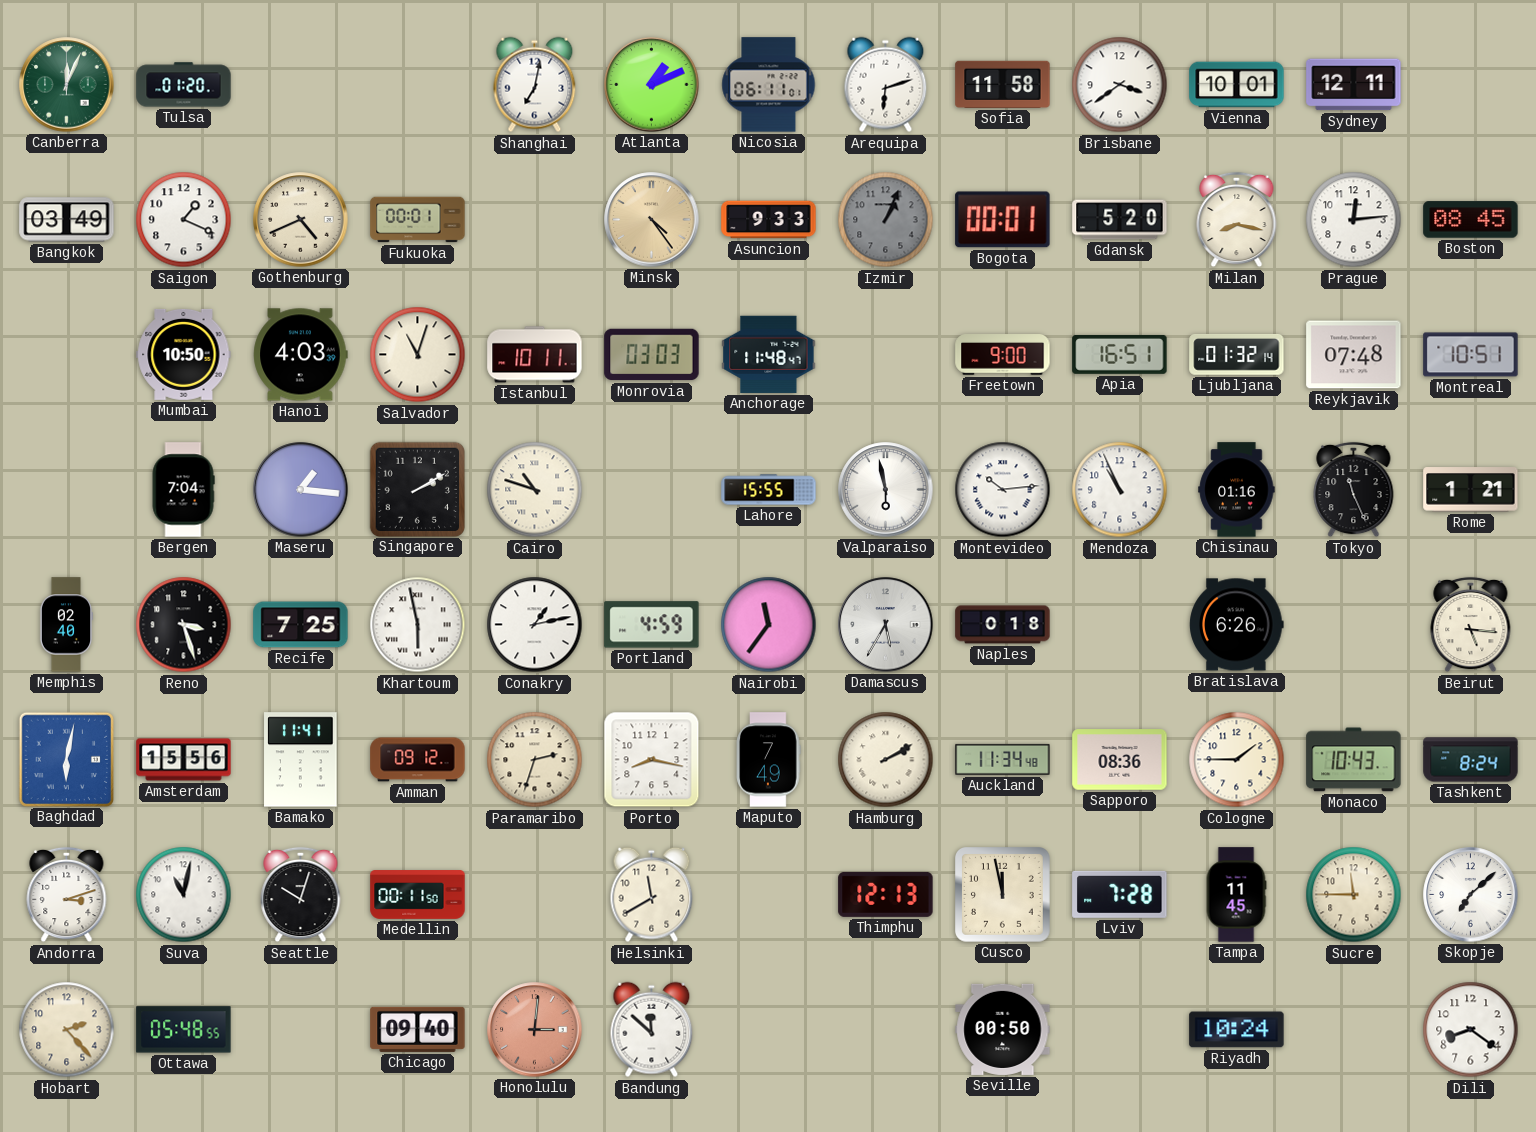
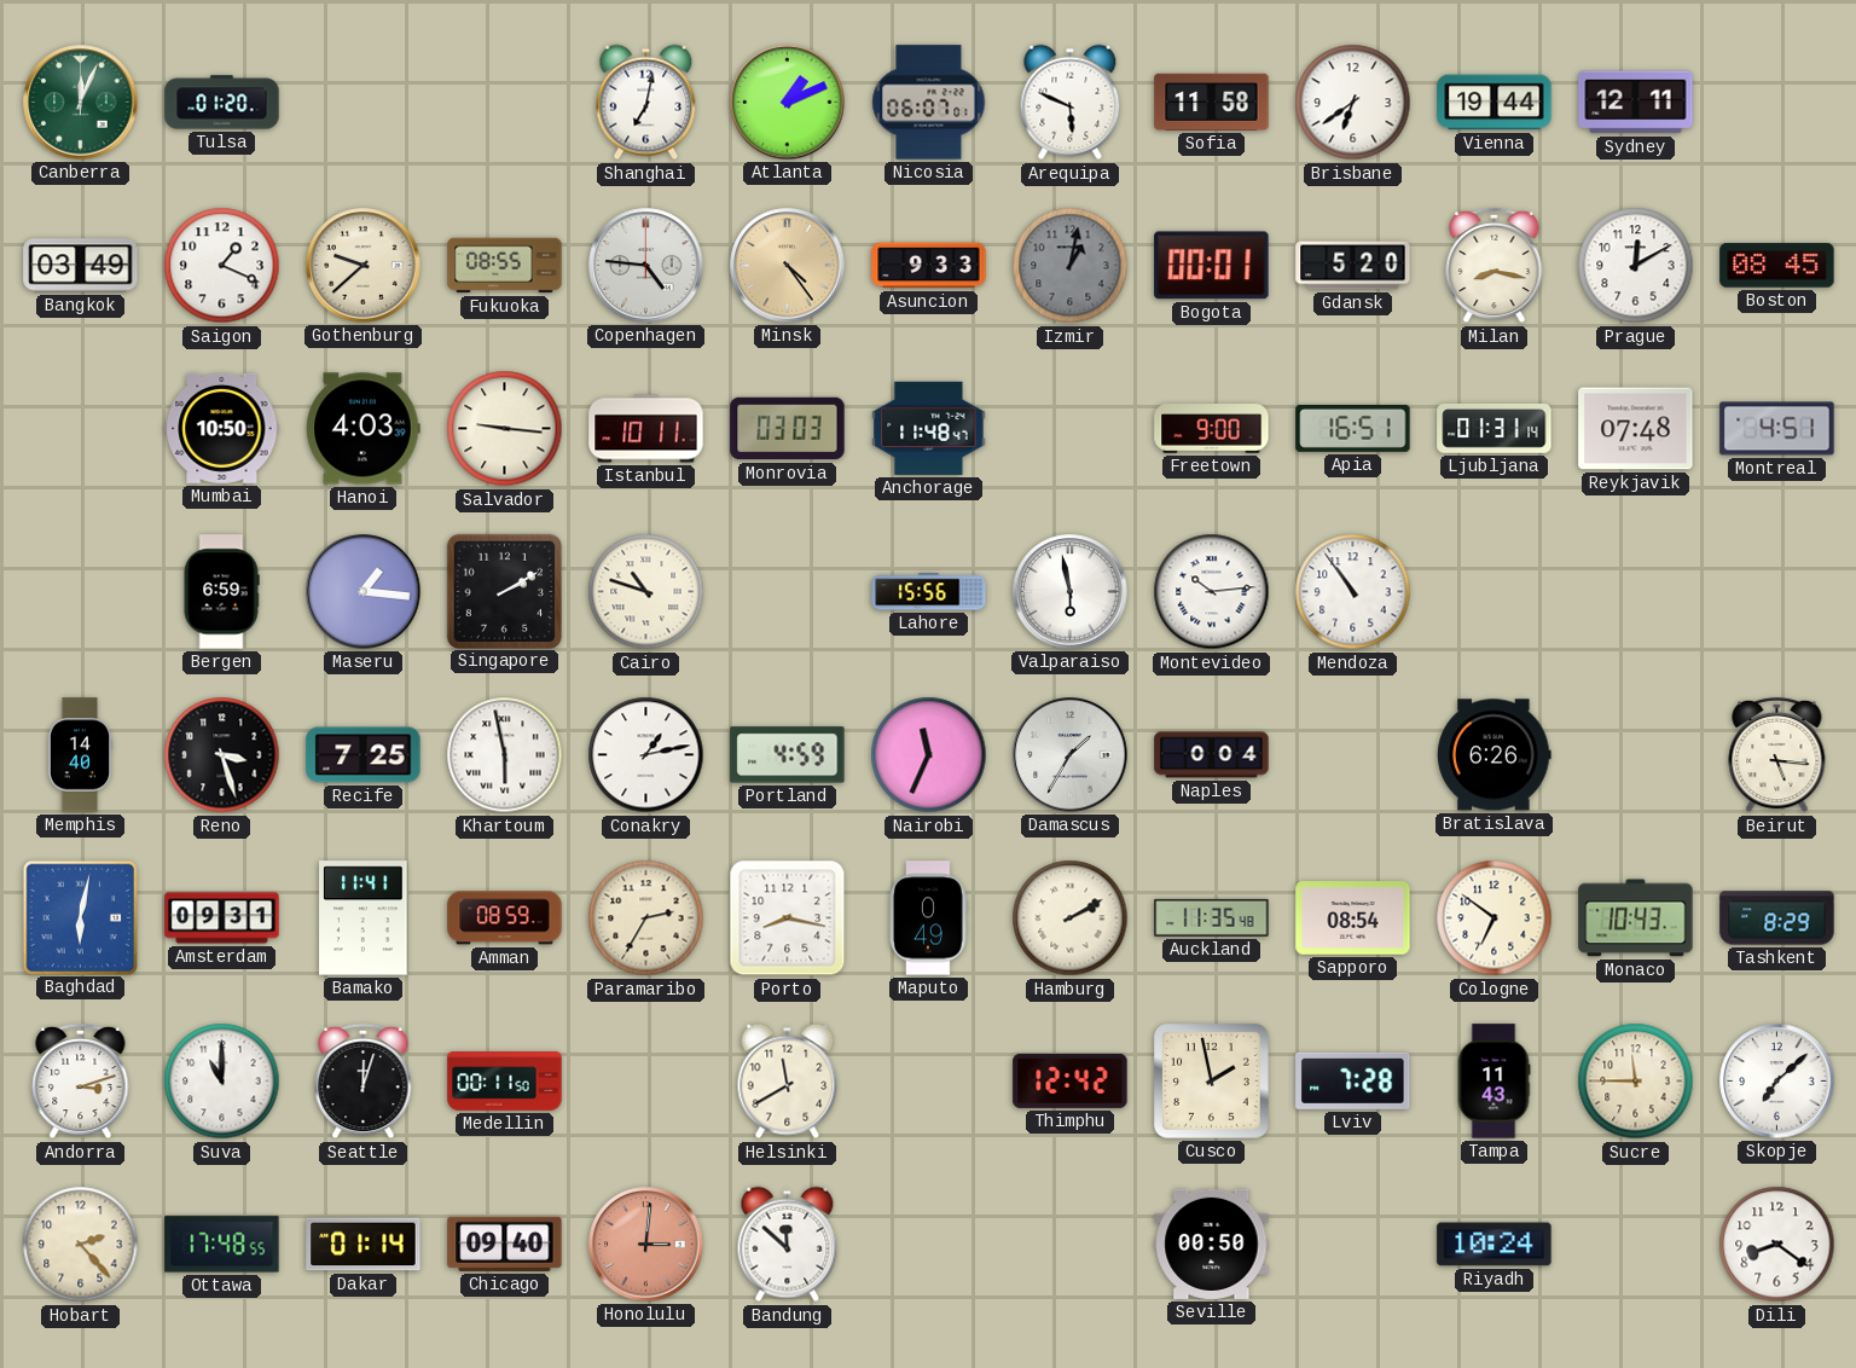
Nicosia: 06:11 -> 06:07 (929, 103)
Arequipa: 6:12 -> 5:49 (1071, 103)
Brisbane: 3:39 -> 6:39 (1353, 103)
Vienna: 10:01 -> 19:44 (1495, 103)
Gothenburg: 4:41 -> 9:38 (364, 266)
Fukuoka: 00:01 -> 08:55 (505, 266)
Copenhagen: none -> 4:46 (646, 266)
Izmir: 1:04 -> 1:02 (1071, 266)
Prague: 12:14 -> 12:10 (1636, 266)
Salvador: 11:03 -> 9:16 (505, 429)
Ljubljana: 01:32 -> 01:31 (1495, 428)
Montreal: 10:51 -> 4:51 (1777, 429)
Bergen: 7:04 -> 6:59 (221, 592)
Lahore: 15:55 -> 15:56 (929, 592)
Mendoza: 10:56 -> 10:54 (1353, 592)
Chisinau: 01:16 -> none (1237, 490)
Tokyo: 11:26 -> none (1354, 490)
Rome: 1:21 -> none (1471, 490)
Memphis: 02:40 -> 14:40 (80, 755)
Nairobi: 11:36 -> 11:34 (929, 755)
Damascus: 5:35 -> 1:35 (1071, 755)
Naples: 0:18 -> 0:04 (1212, 755)
Amsterdam: 15:56 -> 09:31 (222, 918)
Amman: 09:12 -> 08:59 (505, 918)
Paramaribo: 2:33 -> 2:35 (646, 918)
Maputo: 7:49 -> 0:49 (928, 918)
Auckland: 11:34 -> 11:35 (1212, 917)
Sapporo: 08:36 -> 08:54 (1353, 918)
Cologne: 1:45 -> 6:51 (1495, 918)
Tashkent: 8:24 -> 8:29 (1777, 918)
Suva: 11:02 -> 11:00 (222, 1082)
Seattle: 10:03 -> 12:03 (364, 1082)
Thimphu: 12:13 -> 12:42 (1071, 1080)
Cusco: 11:58 -> 1:58 (1212, 1082)
Tampa: 11:45 -> 11:43 (1493, 1082)
Ottawa: 05:48 -> 17:48 (222, 1245)
Dakar: none -> 01:14 (364, 1245)
